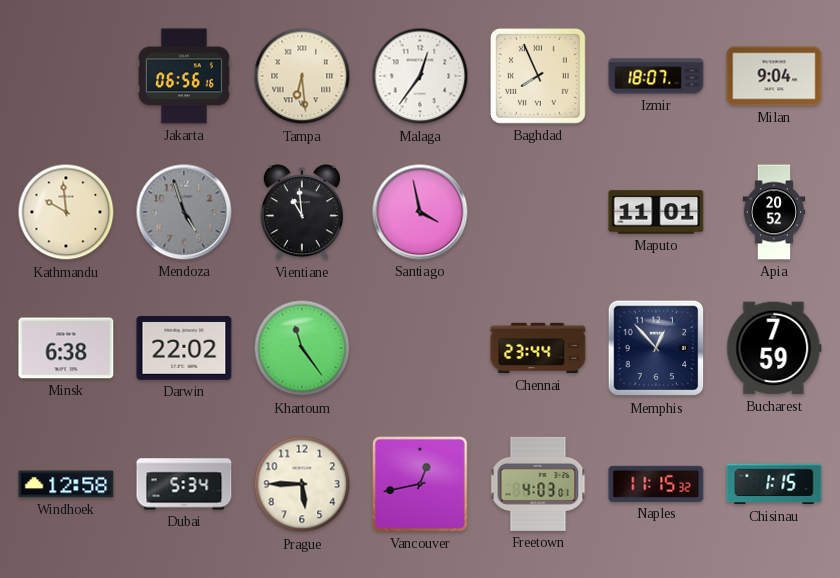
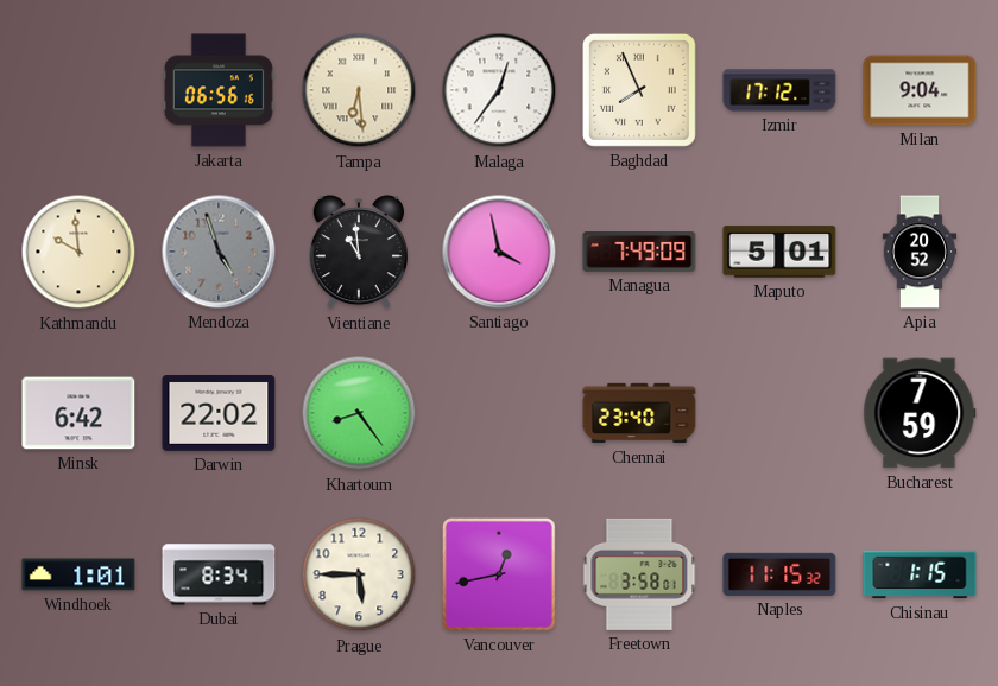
Izmir: 18:07 -> 17:12 (779, 90)
Managua: none -> 7:49 (639, 253)
Maputo: 11:01 -> 5:01 (779, 252)
Minsk: 6:38 -> 6:42 (78, 413)
Khartoum: 11:24 -> 8:24 (359, 413)
Chennai: 23:44 -> 23:40 (639, 413)
Memphis: 12:53 -> none (656, 348)
Windhoek: 12:58 -> 1:01 (78, 574)
Dubai: 5:34 -> 8:34 (219, 574)
Freetown: 4:03 -> 3:58 (639, 574)
